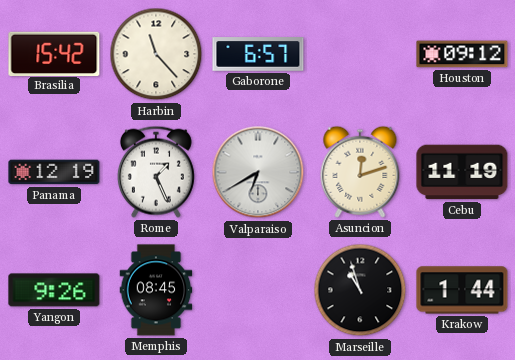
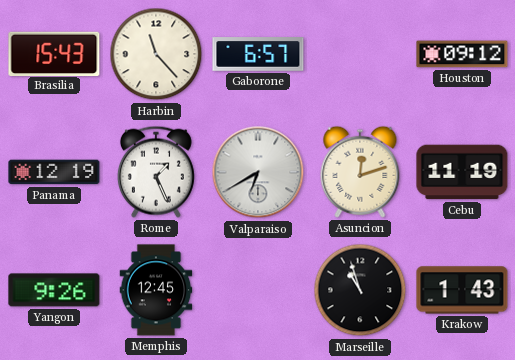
Brasilia: 15:42 -> 15:43 (54, 53)
Memphis: 08:45 -> 12:45 (156, 290)
Krakow: 1:44 -> 1:43 (462, 290)
